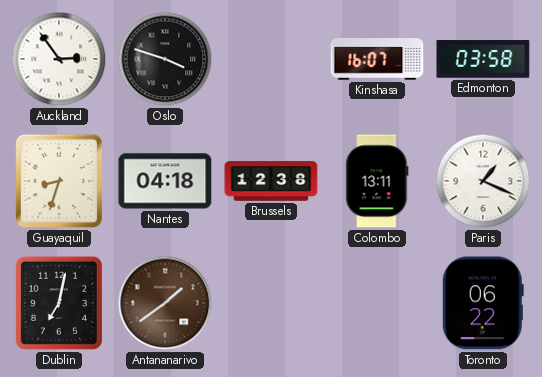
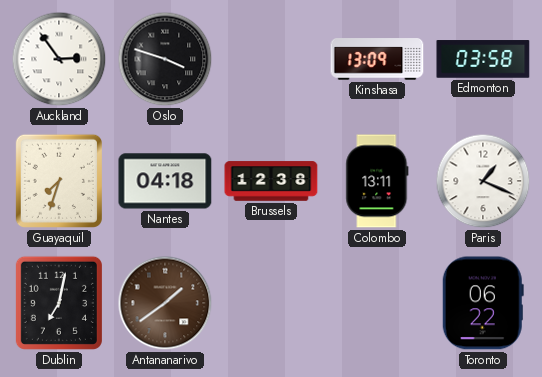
Kinshasa: 16:07 -> 13:09 (377, 59)
Guayaquil: 8:33 -> 7:33 (59, 181)
